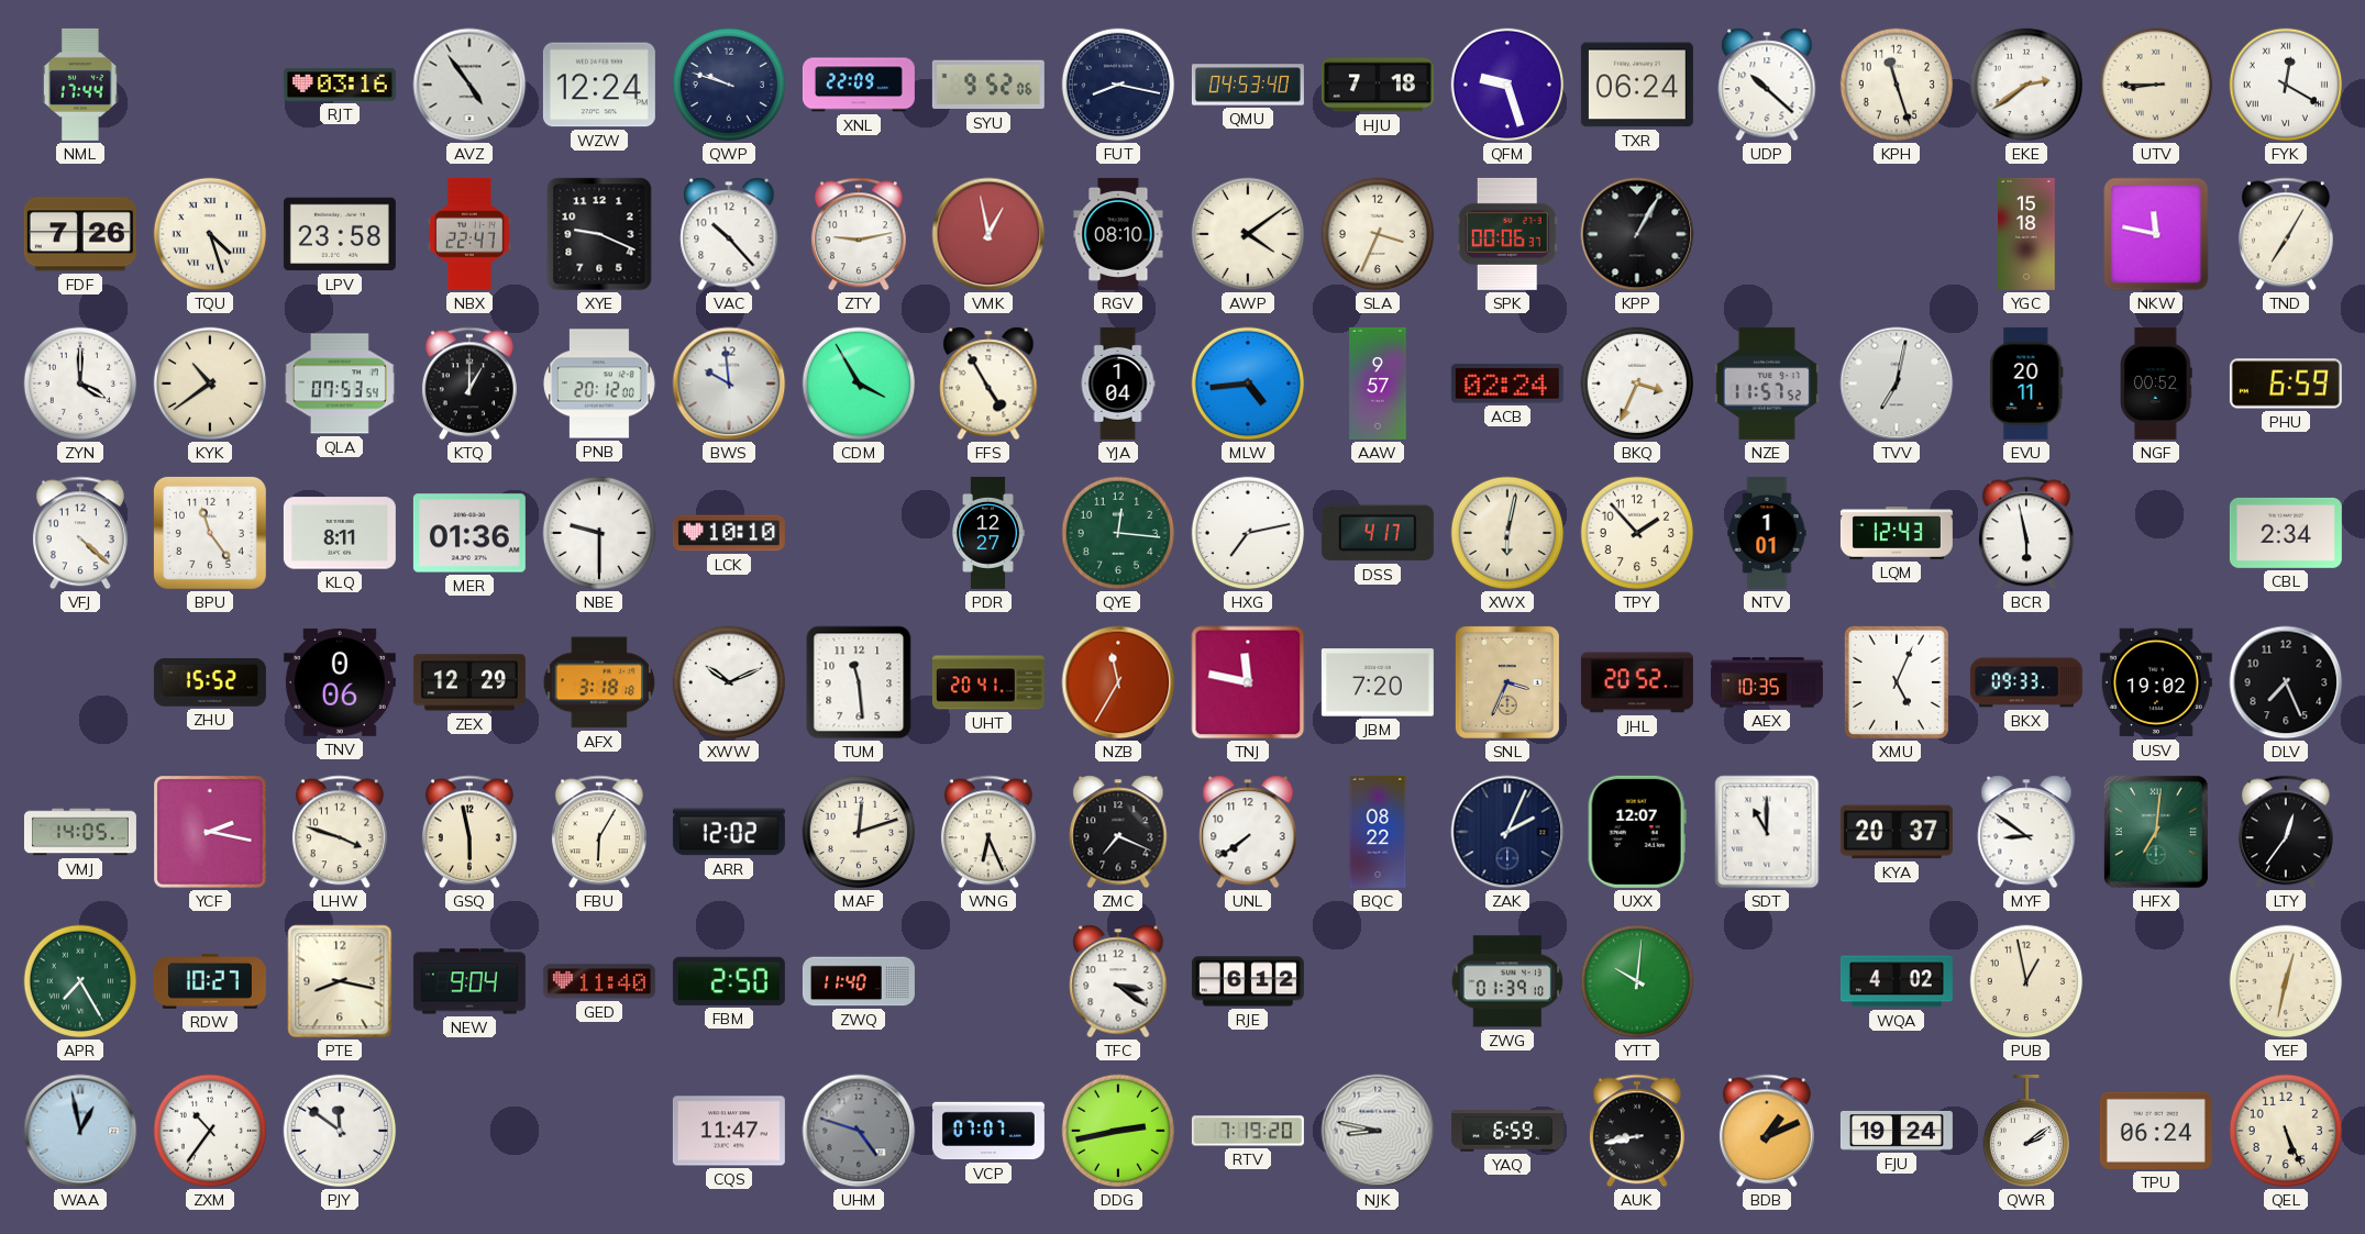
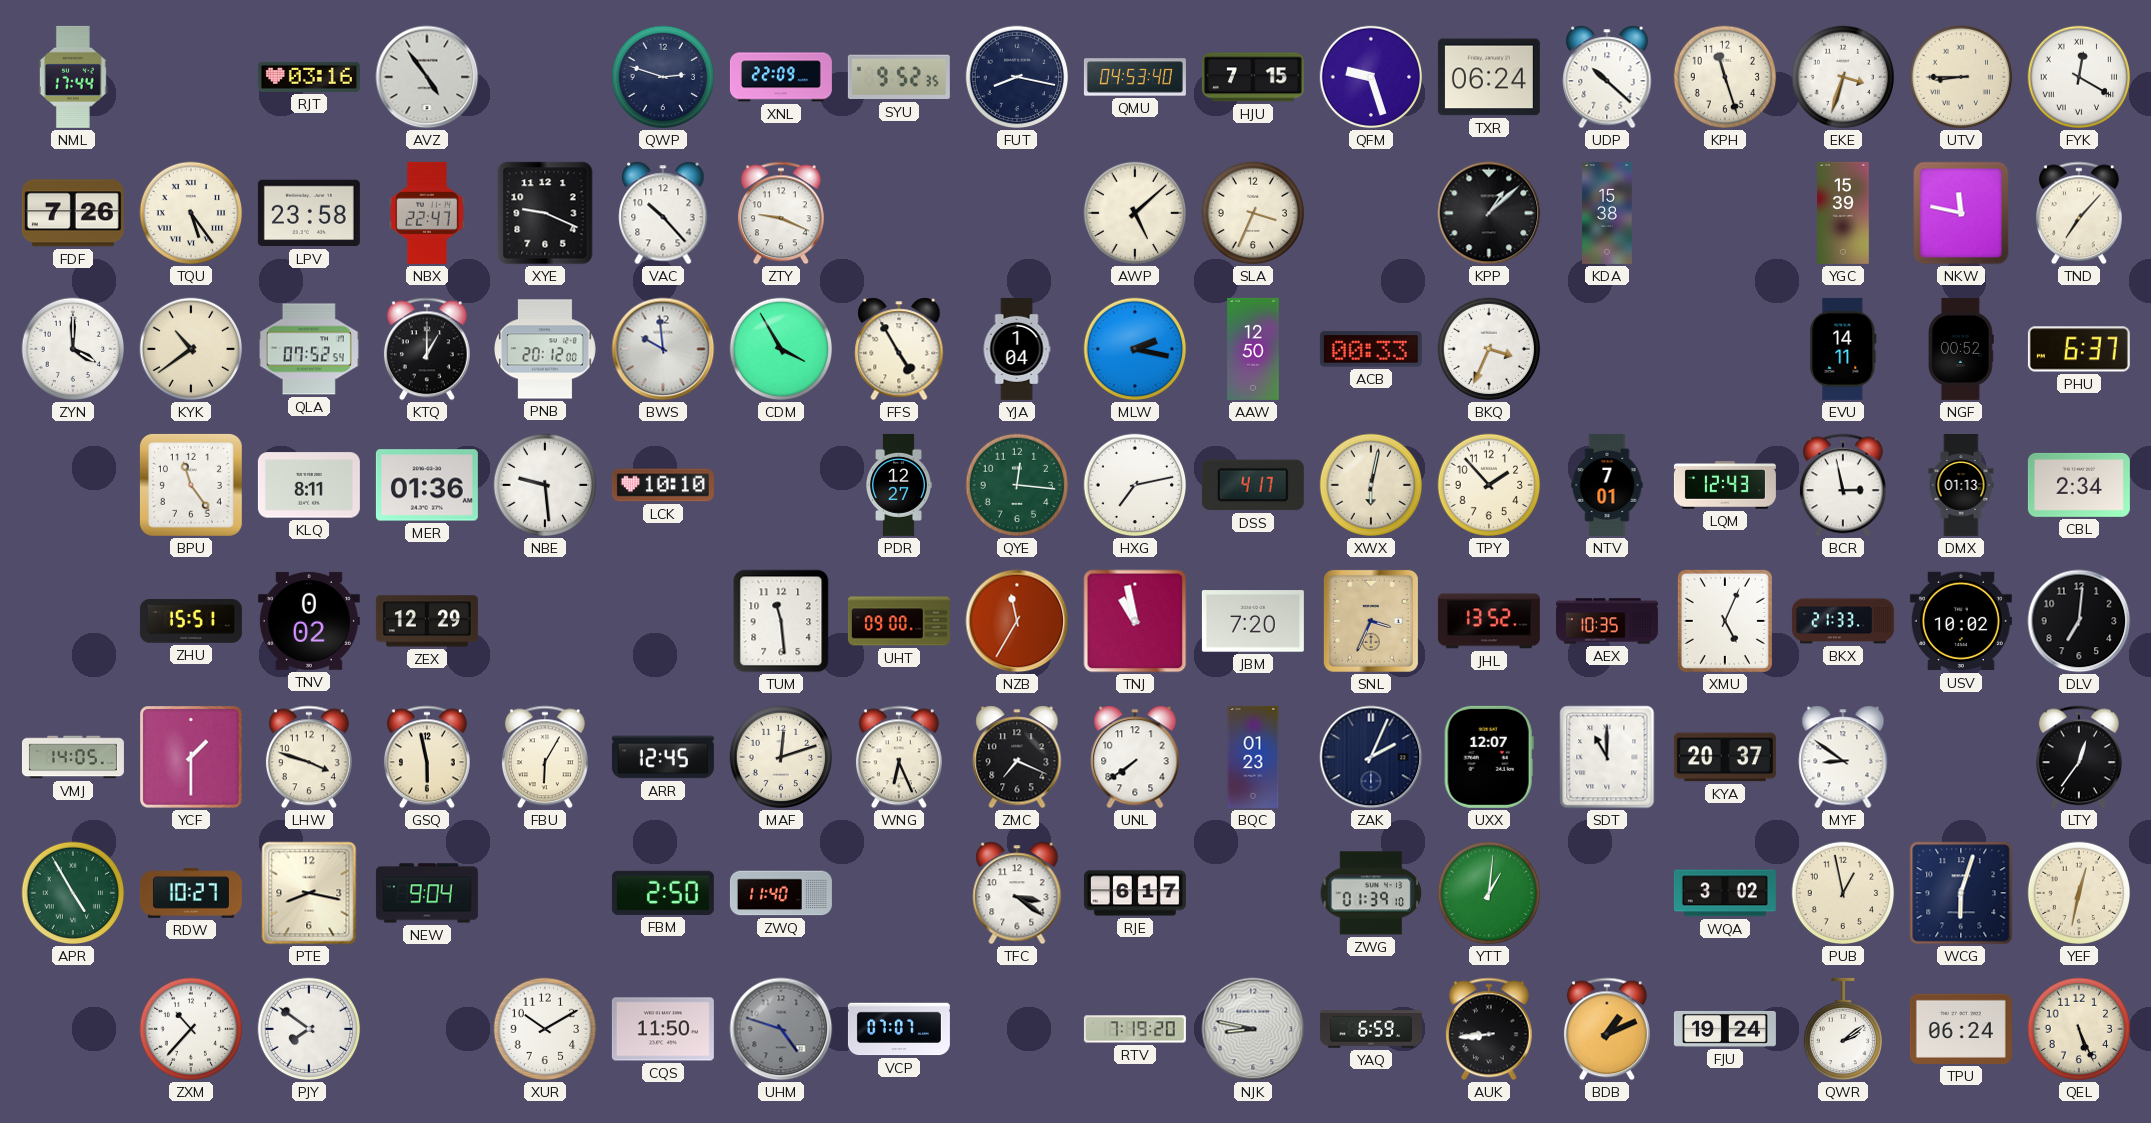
WZW: 12:24 -> none (599, 85)
QWP: 9:48 -> 2:48 (663, 77)
SYU: 9:52:06 -> 9:52:35 (899, 77)
HJU: 7:18 -> 7:15 (1253, 77)
EKE: 2:39 -> 3:33 (1843, 77)
TQU: 4:27 -> 5:24 (191, 213)
ZTY: 9:13 -> 9:19 (781, 213)
VMK: 12:58 -> none (988, 234)
RGV: 08:10 -> none (1118, 234)
AWP: 4:09 -> 5:08 (1135, 213)
SPK: 00:06 -> none (1507, 234)
KPP: 1:05 -> 1:08 (1489, 213)
KDA: none -> 15:38 (1607, 213)
YGC: 15:18 -> 15:39 (1843, 213)
TND: 7:05 -> 7:07 (2079, 213)
QLA: 07:53 -> 07:52 (309, 349)
MLW: 4:44 -> 2:17 (1135, 349)
AAW: 9:57 -> 12:50 (1253, 349)
ACB: 02:24 -> 00:33 (1371, 349)
NZE: 11:57 -> none (1767, 383)
TVV: 7:02 -> none (1897, 383)
EVU: 20:11 -> 14:11 (1843, 349)
PHU: 6:59 -> 6:37 (2079, 349)
VFJ: 4:22 -> none (80, 533)
NBE: 9:30 -> 9:29 (545, 485)
NTV: 1:01 -> 7:01 (1607, 485)
BCR: 5:58 -> 2:58 (1843, 485)
DMX: none -> 01:13 (1961, 485)
ZHU: 15:52 -> 15:51 (191, 621)
TNV: 0:06 -> 0:02 (309, 621)
AFX: 3:18 -> none (599, 682)
XWW: 10:11 -> none (729, 682)
UHT: 20:41 -> 09:00 (899, 621)
TNJ: 11:47 -> 10:58 (1135, 621)
JHL: 20:52 -> 13:52 (1489, 621)
BKX: 09:33 -> 21:33 (1843, 621)
USV: 19:02 -> 10:02 (1961, 621)
DLV: 7:26 -> 7:01 (2079, 621)
YCF: 2:17 -> 1:30 (191, 757)
ARR: 12:02 -> 12:45 (663, 757)
BQC: 08:22 -> 01:23 (1253, 757)
HFX: 7:01 -> none (2156, 832)
APR: 7:25 -> 4:55 (73, 893)
GED: 11:40 -> none (599, 981)
RJE: 6:12 -> 6:17 (1135, 893)
YTT: 10:01 -> 1:01 (1489, 893)
WQA: 4:02 -> 3:02 (1725, 893)
WCG: none -> 6:03 (1961, 893)
WAA: 12:58 -> none (80, 1131)
ZXM: 10:36 -> 10:37 (191, 1029)
PJY: 11:51 -> 7:51 (309, 1029)
XUR: none -> 10:10 (545, 1029)
CQS: 11:47 -> 11:50 (663, 1029)
DDG: 2:43 -> none (1118, 1131)
AUK: 8:43 -> 8:44 (1489, 1029)
